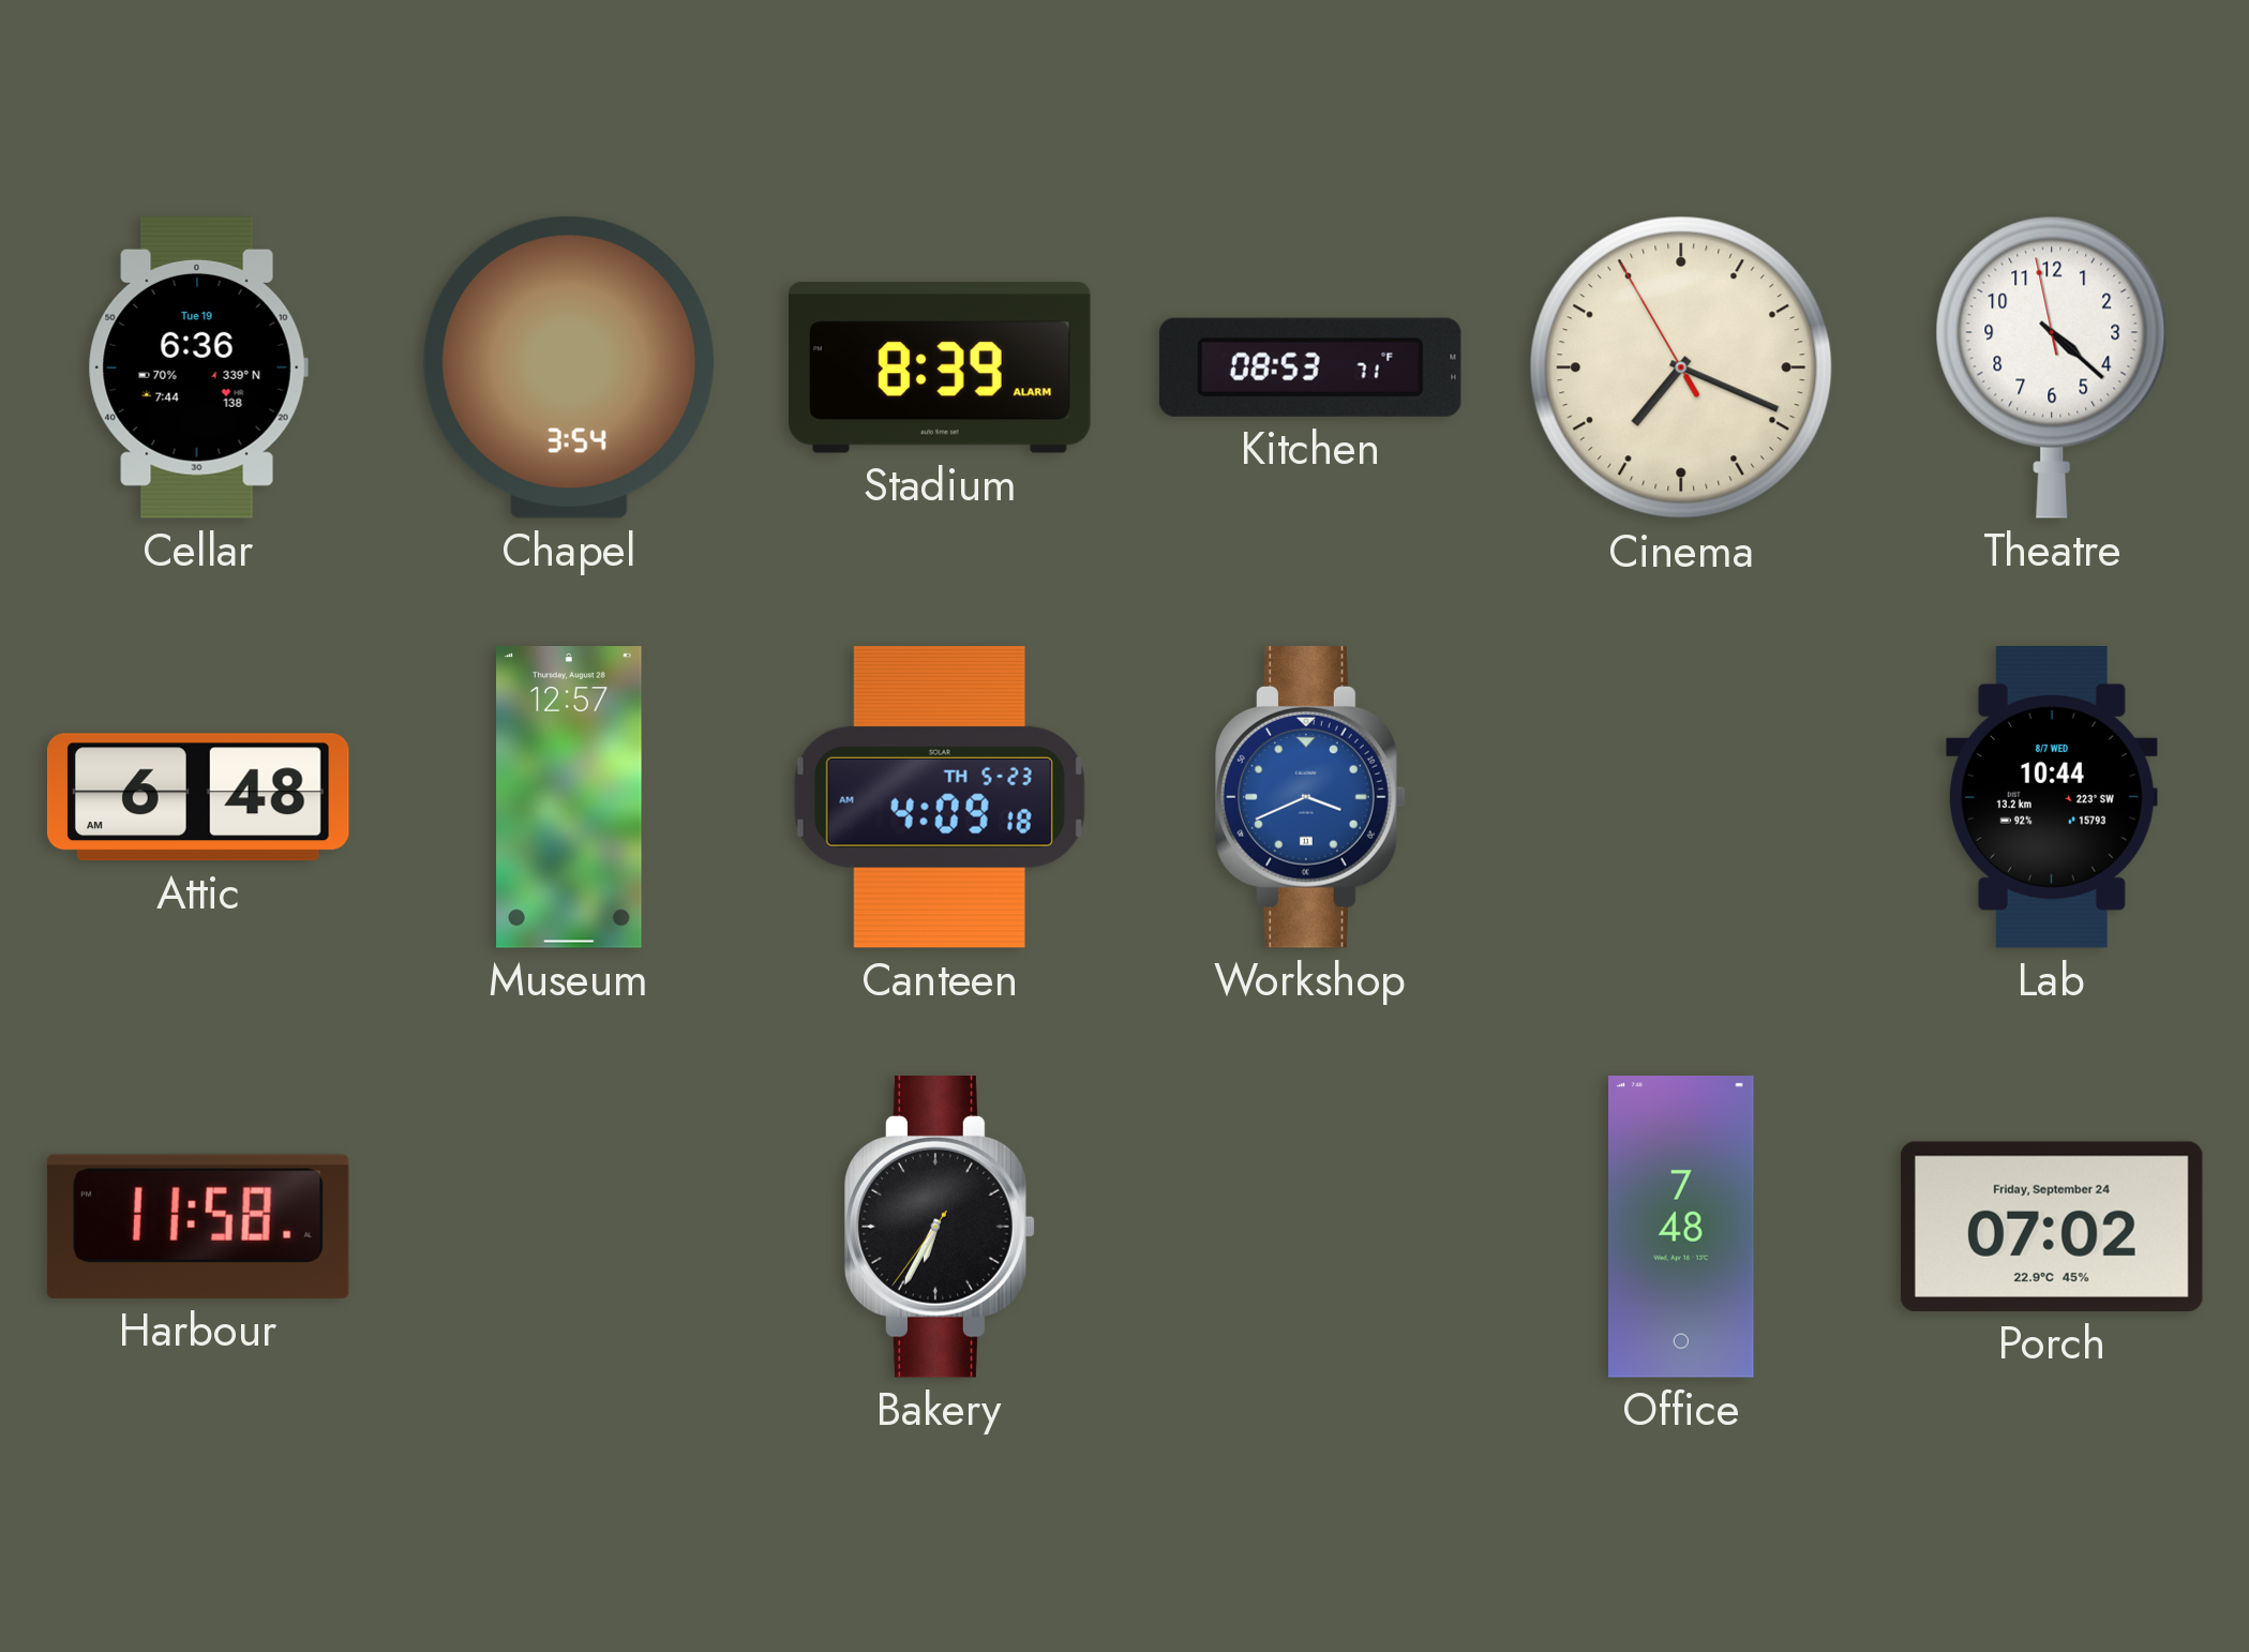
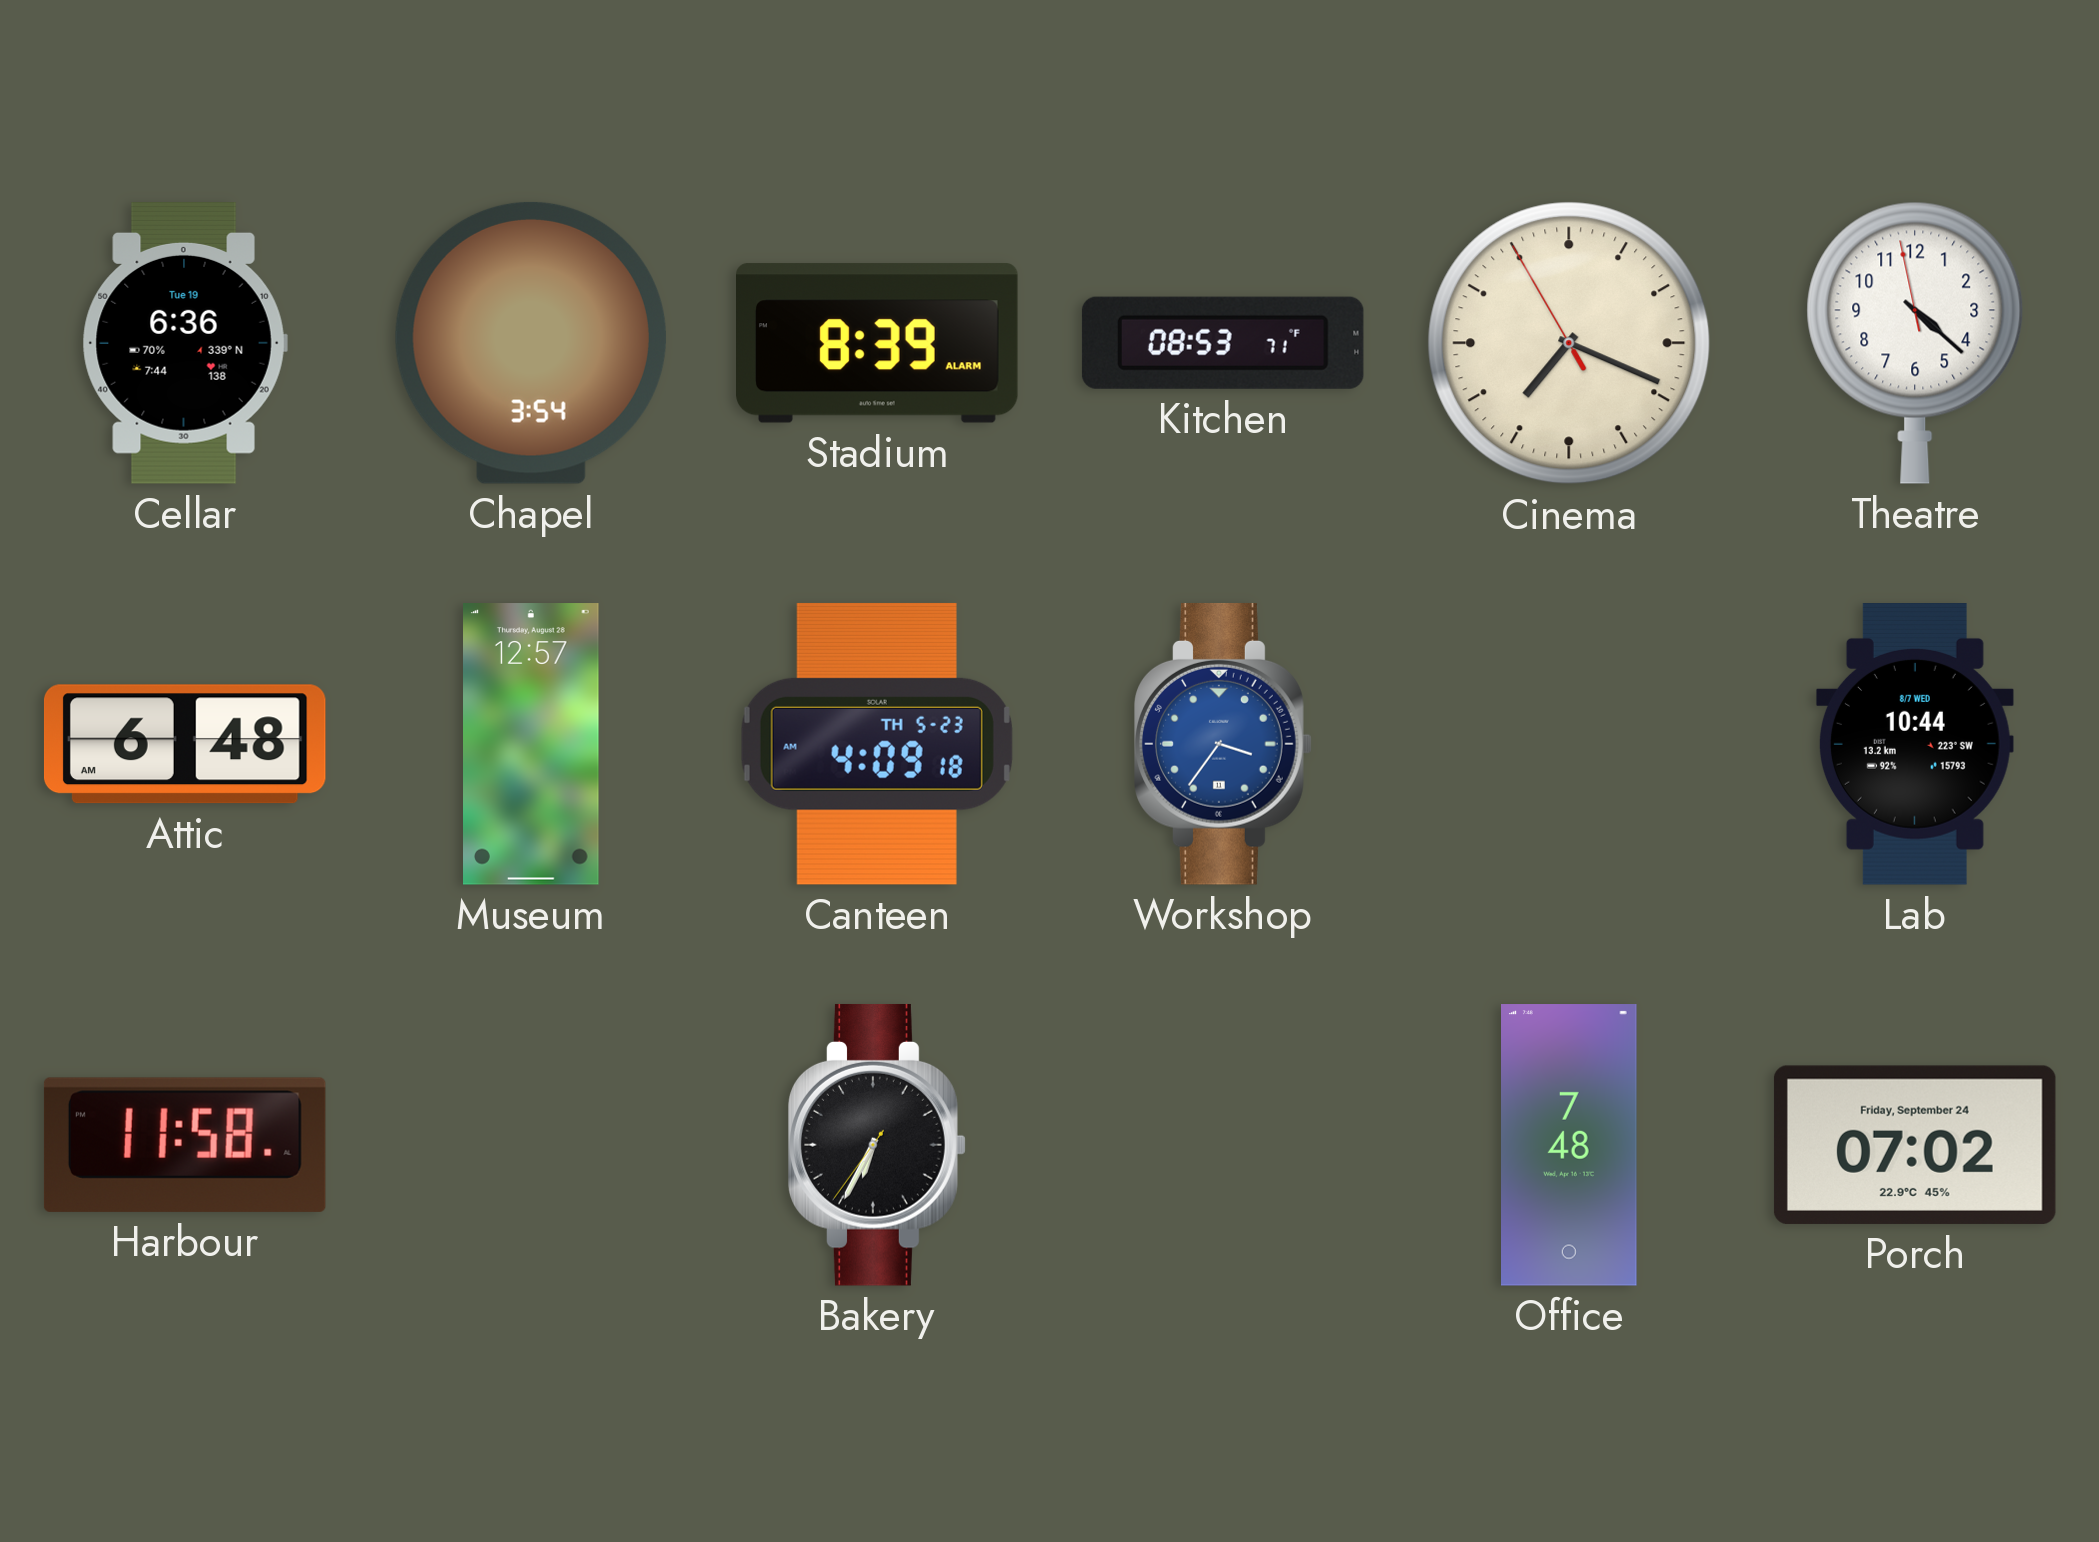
Workshop: 3:41 -> 3:36 (1223, 744)
